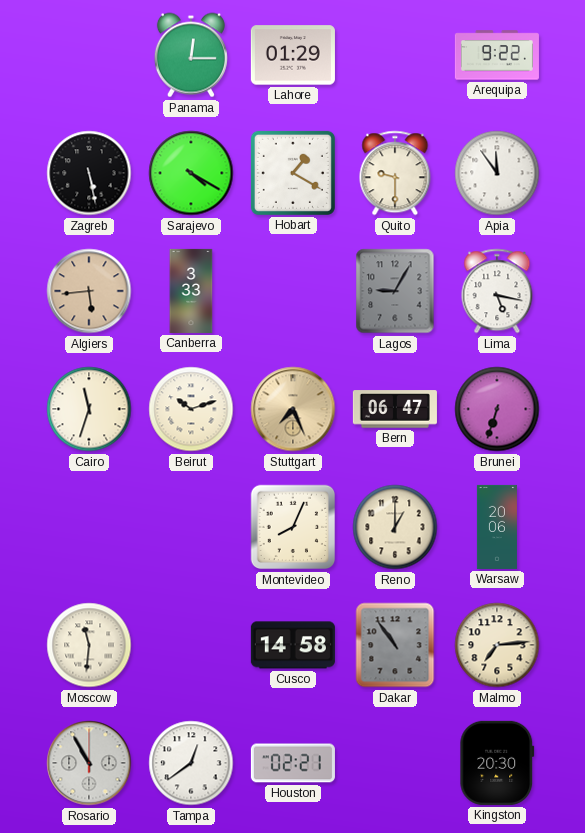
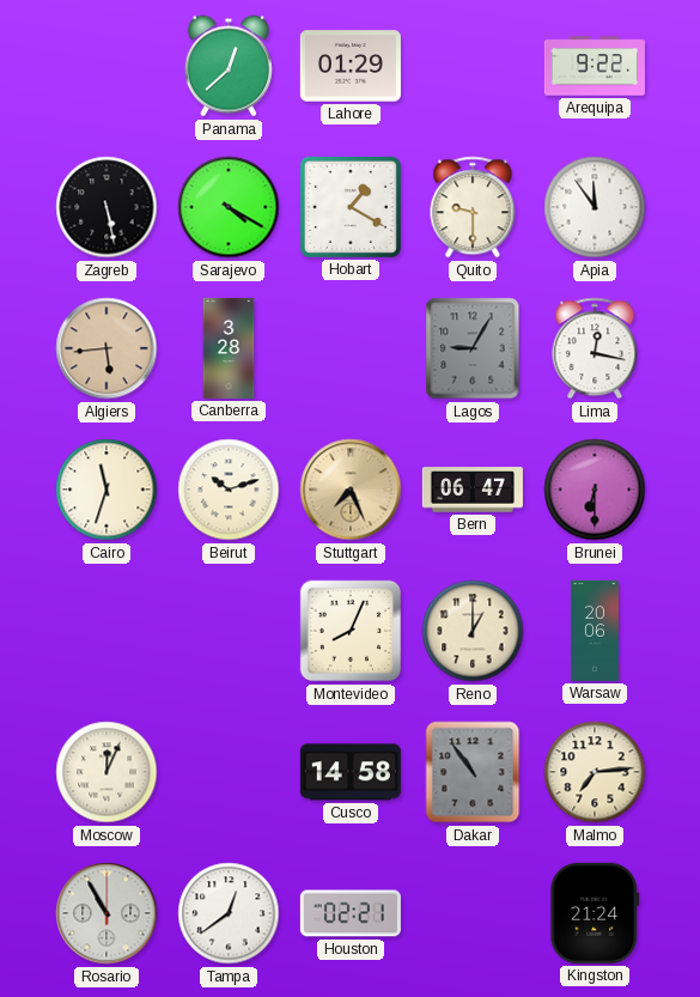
Panama: 12:15 -> 12:38 (229, 66)
Canberra: 3:33 -> 3:28 (229, 348)
Lima: 5:17 -> 12:17 (595, 348)
Brunei: 6:33 -> 6:30 (595, 490)
Moscow: 11:31 -> 12:04 (106, 772)
Kingston: 20:30 -> 21:24 (595, 913)
